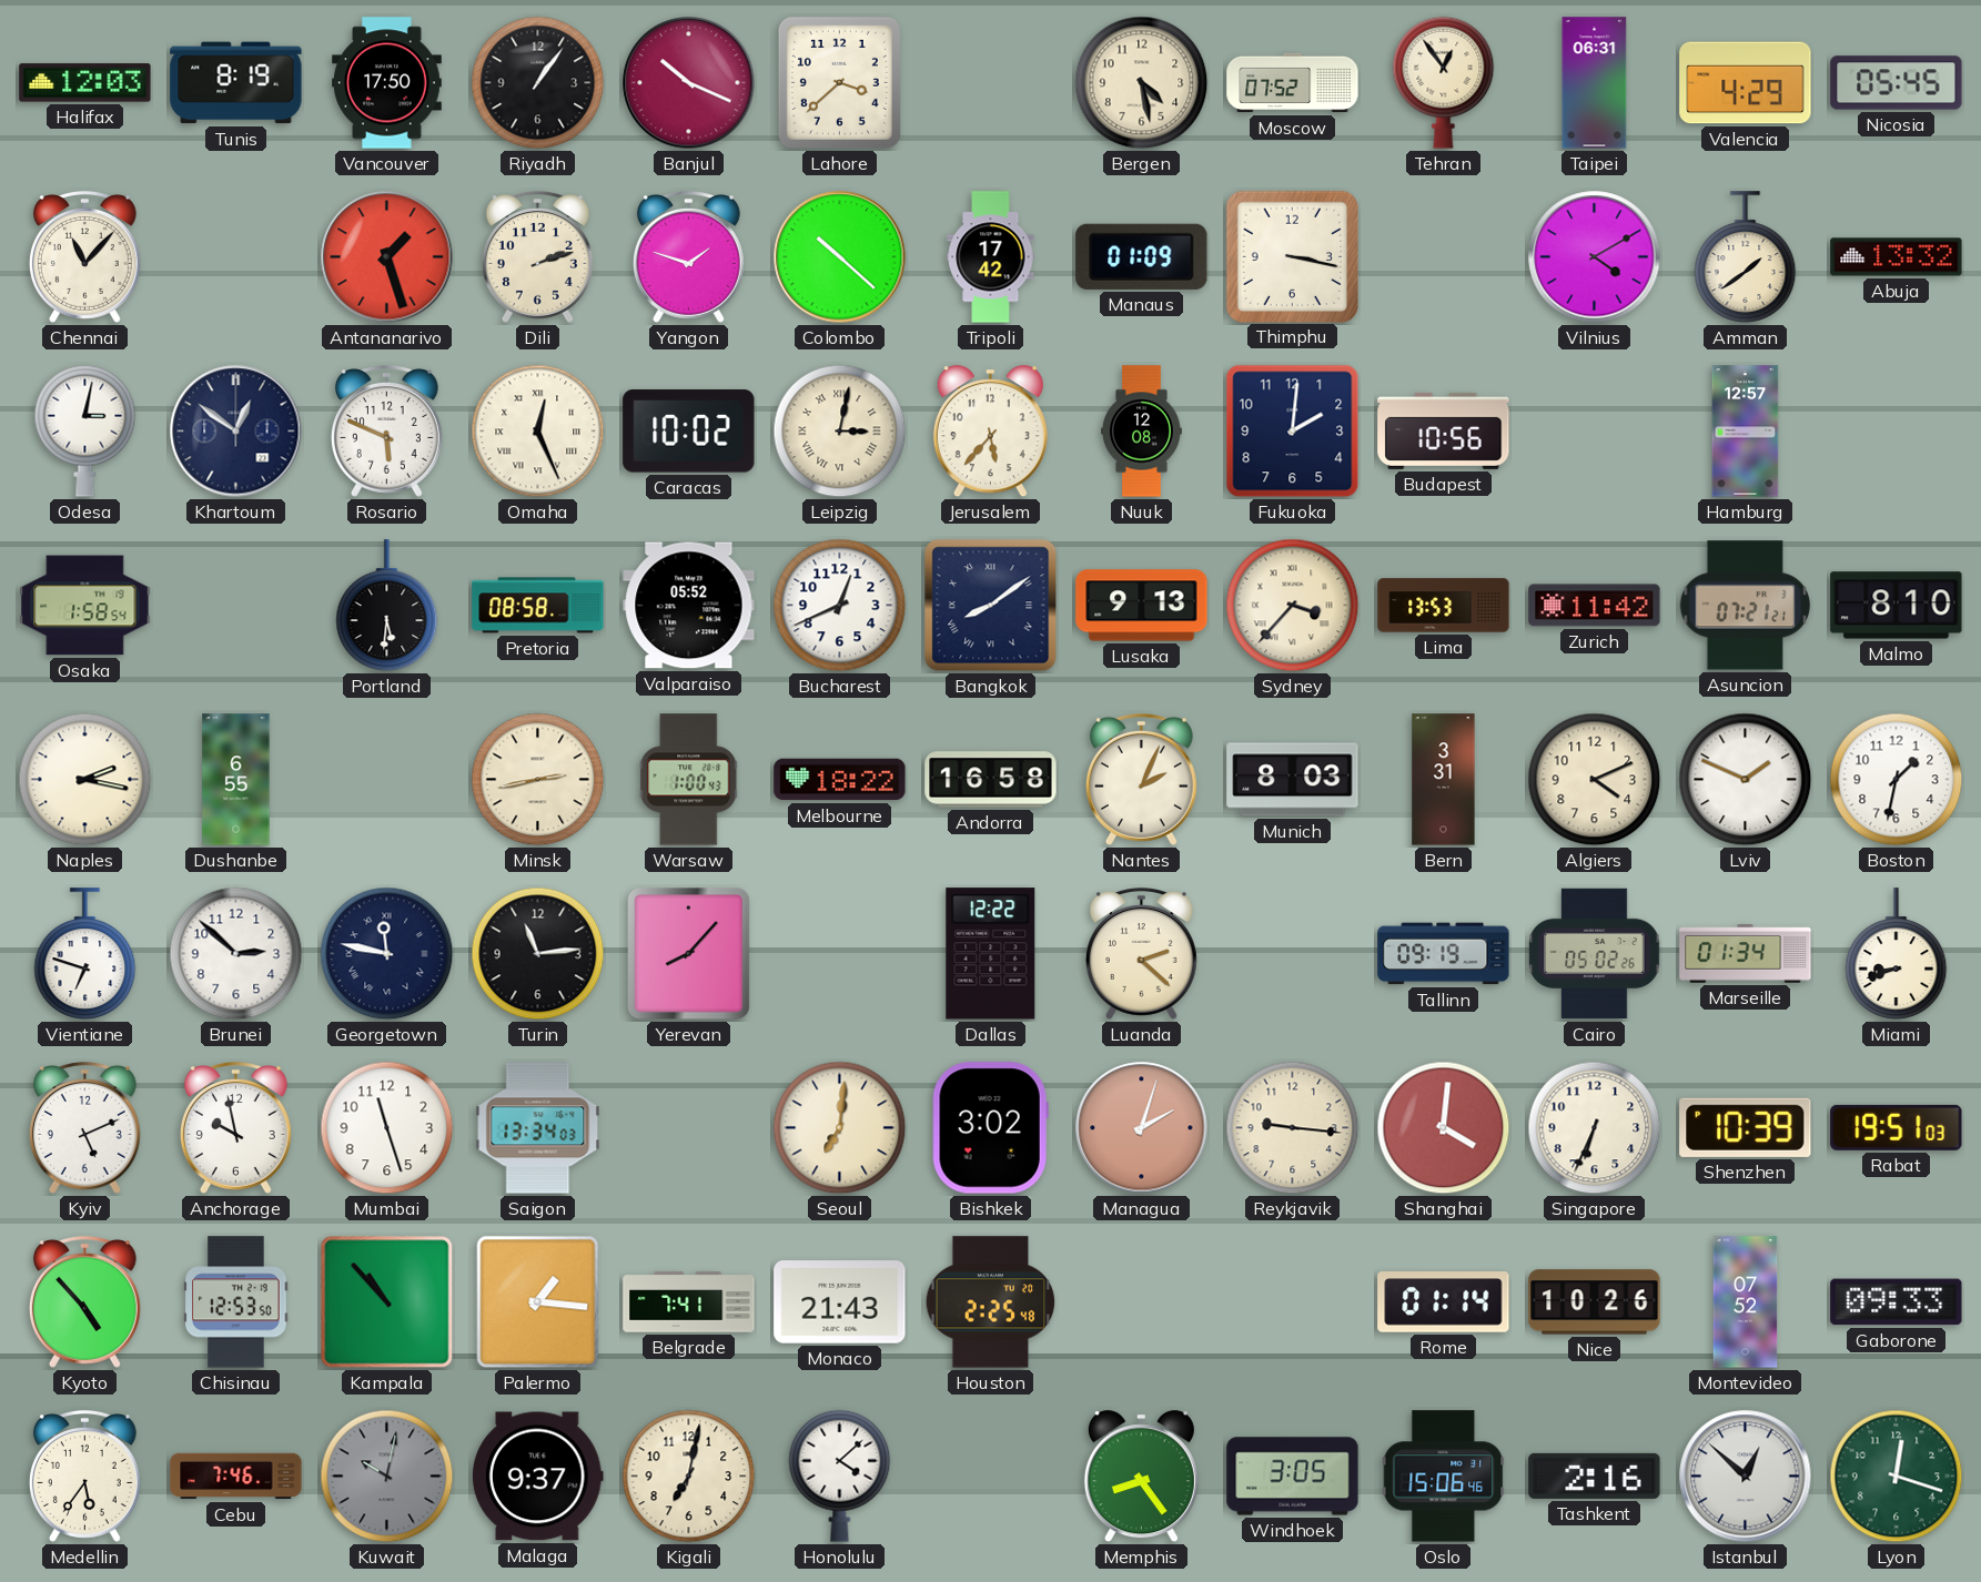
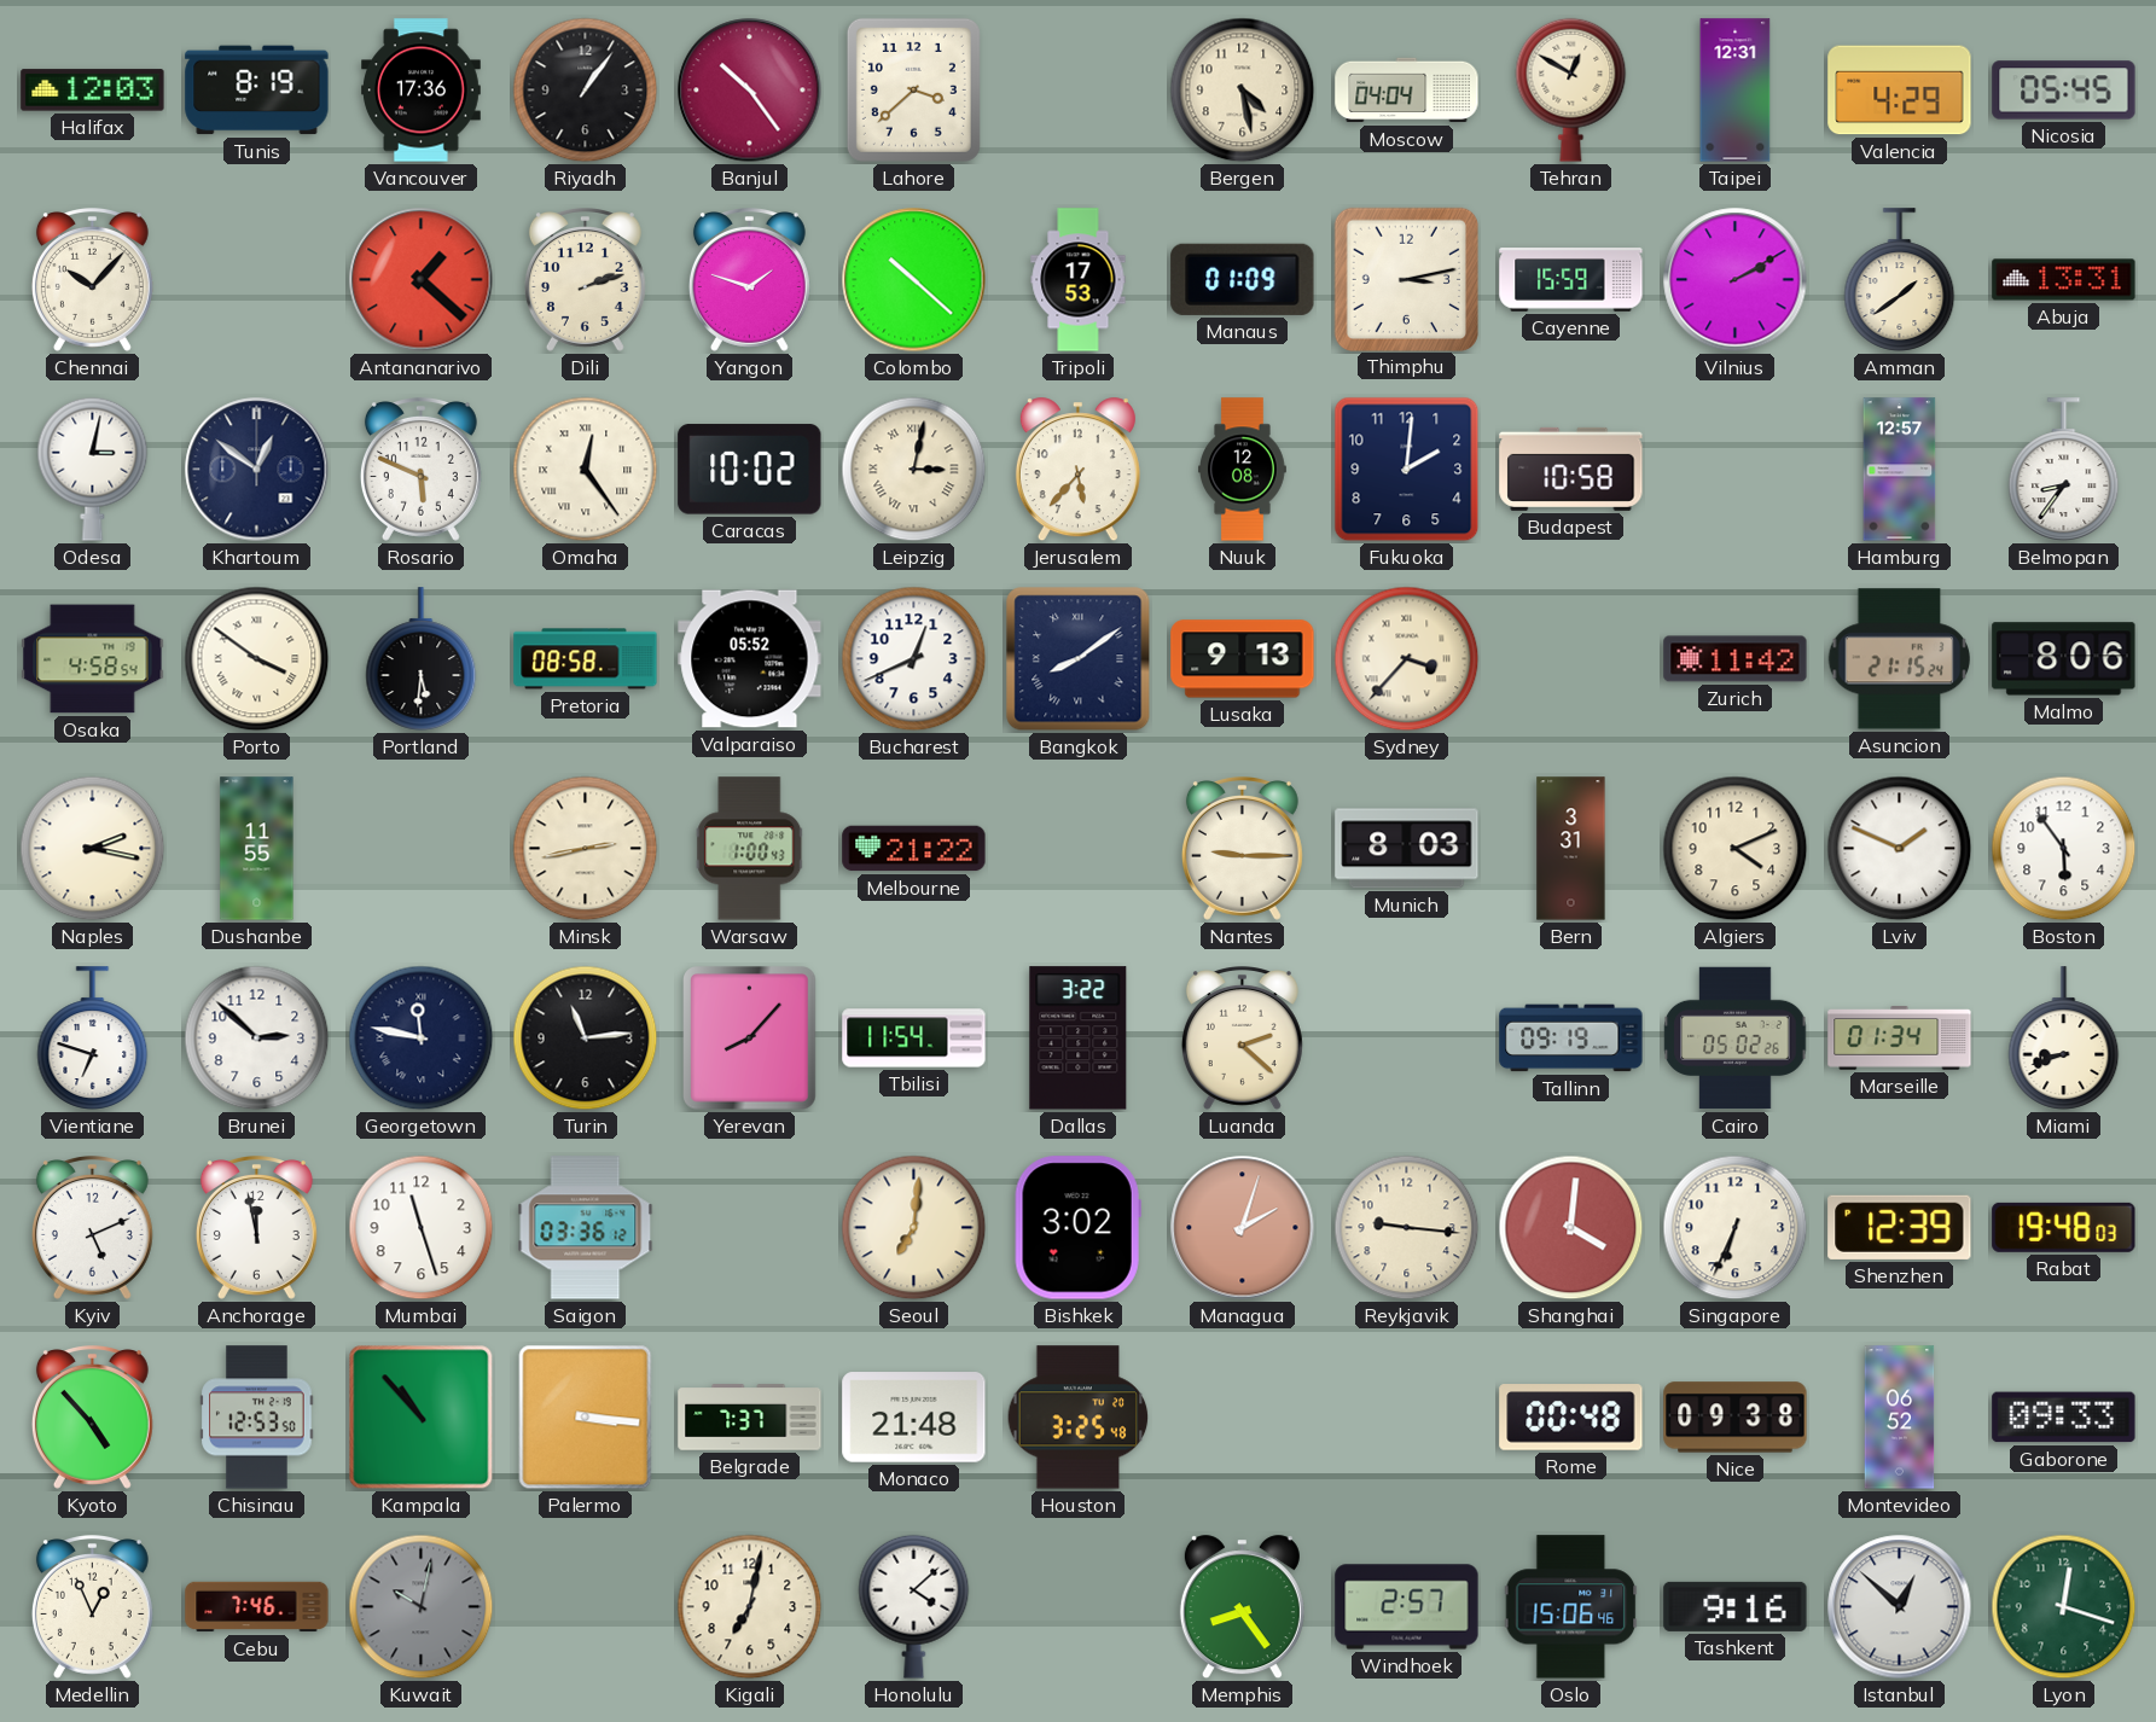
Vancouver: 17:50 -> 17:36 (422, 91)
Banjul: 10:19 -> 10:24 (750, 91)
Moscow: 07:52 -> 04:04 (1407, 91)
Tehran: 12:54 -> 12:50 (1571, 89)
Taipei: 06:31 -> 12:31 (1736, 91)
Chennai: 11:07 -> 10:07 (92, 280)
Antananarivo: 1:27 -> 1:22 (422, 280)
Tripoli: 17:42 -> 17:53 (1079, 280)
Thimphu: 3:17 -> 3:13 (1406, 279)
Cayenne: none -> 15:59 (1571, 280)
Vilnius: 4:10 -> 2:10 (1736, 280)
Abuja: 13:32 -> 13:31 (2064, 280)
Omaha: 12:26 -> 12:24 (586, 470)
Budapest: 10:56 -> 10:58 (1571, 469)
Belmopan: none -> 8:36 (2064, 470)
Osaka: 1:58 -> 4:58 (93, 659)
Porto: none -> 3:51 (257, 659)
Lima: 13:53 -> none (1444, 606)
Asuncion: 07:21 -> 21:15 (1900, 659)
Malmo: 8:10 -> 8:06 (2064, 659)
Dushanbe: 6:55 -> 11:55 (257, 849)
Melbourne: 18:22 -> 21:22 (914, 849)
Andorra: 16:58 -> none (991, 780)
Nantes: 2:04 -> 9:15 (1242, 849)
Boston: 1:32 -> 5:54 (2064, 849)
Tbilisi: none -> 11:54 (914, 1039)
Dallas: 12:22 -> 3:22 (1079, 1039)
Anchorage: 9:58 -> 11:58 (256, 1228)
Saigon: 13:34 -> 03:36 (586, 1228)
Shenzhen: 10:39 -> 12:39 (1900, 1227)
Rabat: 19:51 -> 19:48 (2064, 1227)
Palermo: 1:16 -> 3:16 (586, 1418)
Belgrade: 7:41 -> 7:37 (750, 1418)
Monaco: 21:43 -> 21:48 (914, 1418)
Houston: 2:25 -> 3:25 (1079, 1418)
Rome: 01:14 -> 00:48 (1571, 1418)
Nice: 10:26 -> 09:38 (1736, 1418)
Montevideo: 07:52 -> 06:52 (1900, 1418)
Medellin: 5:36 -> 12:56 (92, 1607)
Malaga: 9:37 -> none (537, 1477)
Windhoek: 3:05 -> 2:57 (1407, 1607)
Tashkent: 2:16 -> 9:16 (1736, 1606)
